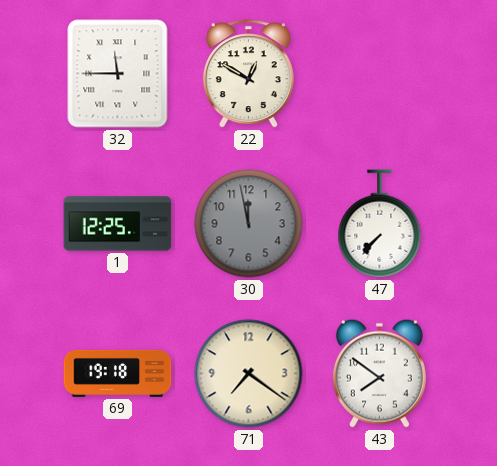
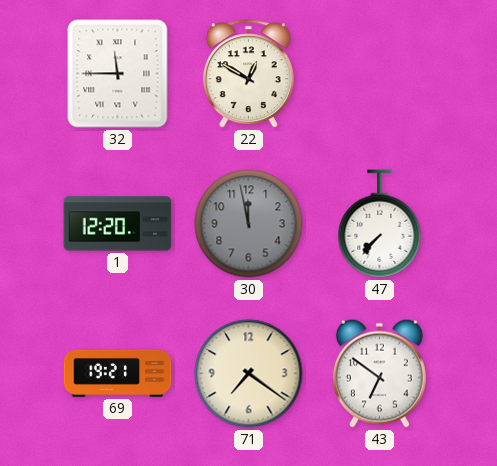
1: 12:25 -> 12:20 (118, 224)
69: 19:18 -> 19:21 (118, 373)
43: 7:51 -> 6:51 (379, 373)
